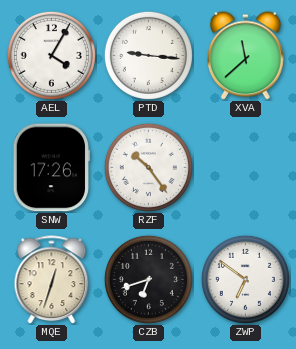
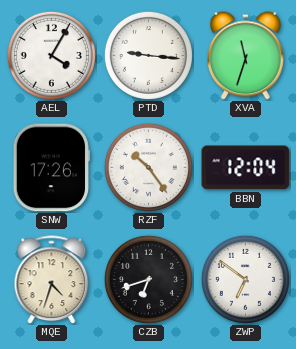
XVA: 11:38 -> 11:33 (246, 56)
BBN: none -> 12:04 (246, 168)
MQE: 12:33 -> 4:33 (52, 280)
